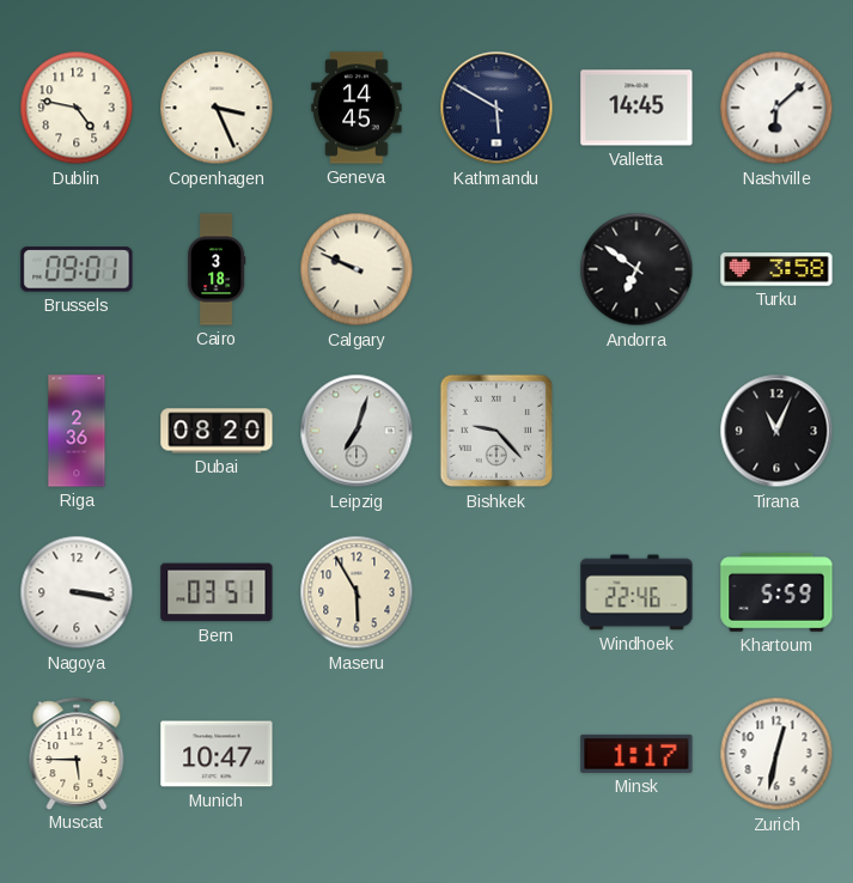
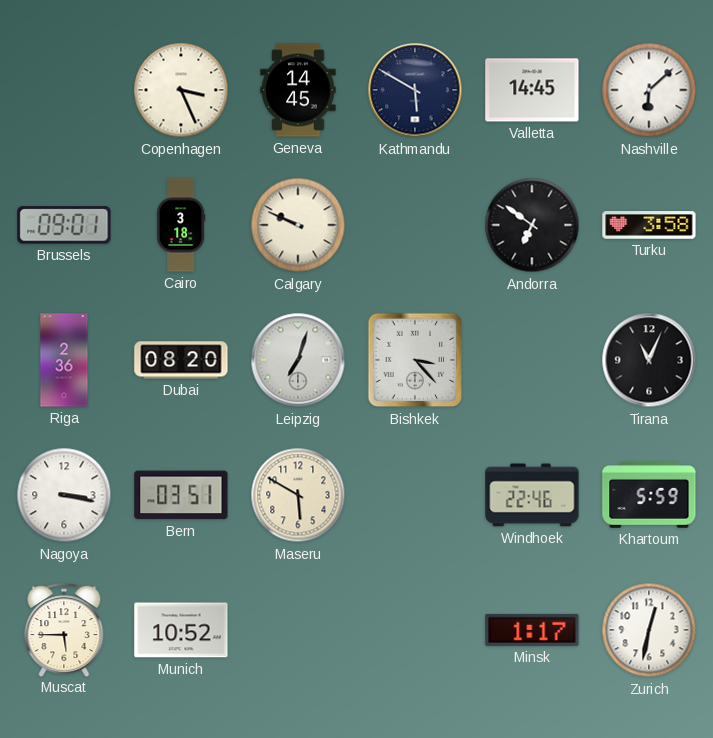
Dublin: 4:47 -> none (77, 108)
Bishkek: 9:23 -> 3:23 (415, 360)
Maseru: 5:55 -> 5:50 (298, 495)
Munich: 10:47 -> 10:52 (181, 630)
